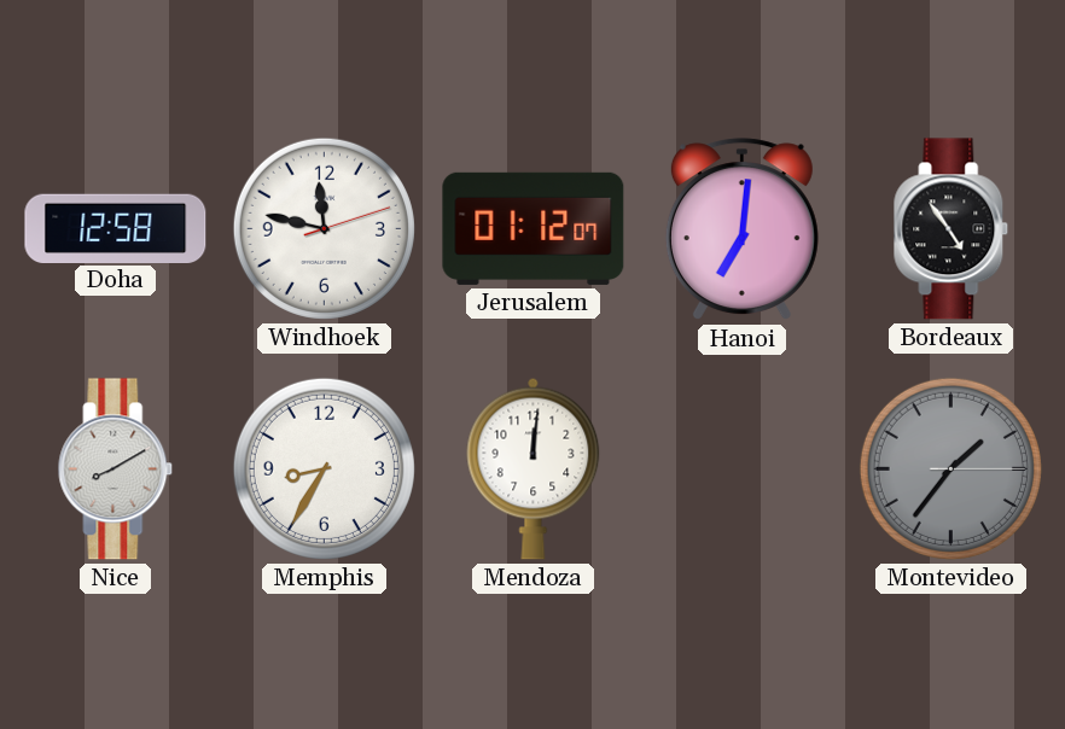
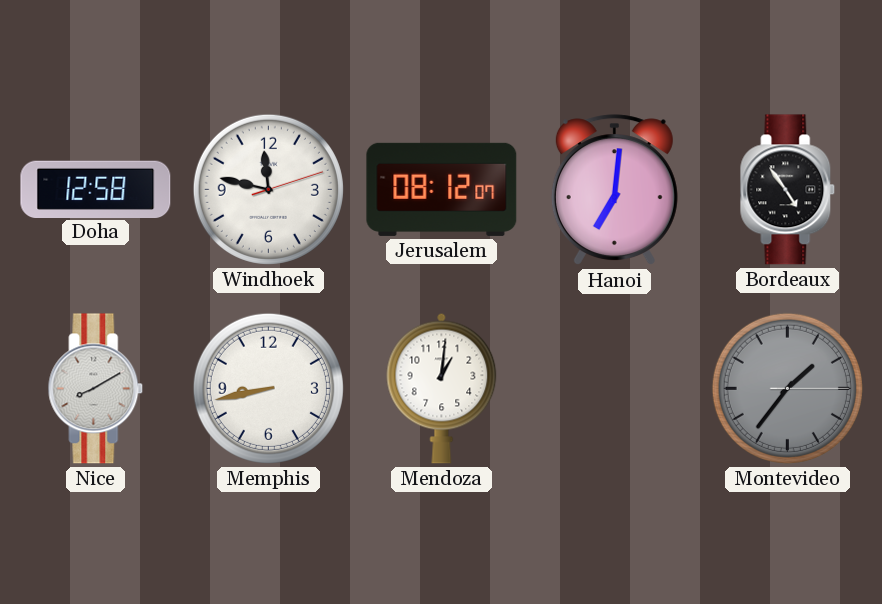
Jerusalem: 01:12 -> 08:12 (442, 189)
Memphis: 8:35 -> 8:43 (268, 388)
Mendoza: 12:01 -> 1:01 (442, 388)
